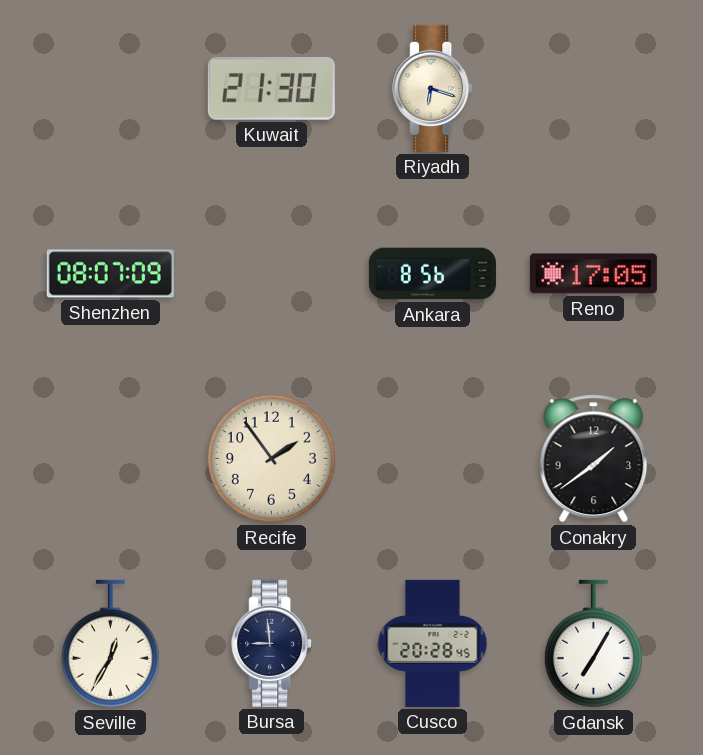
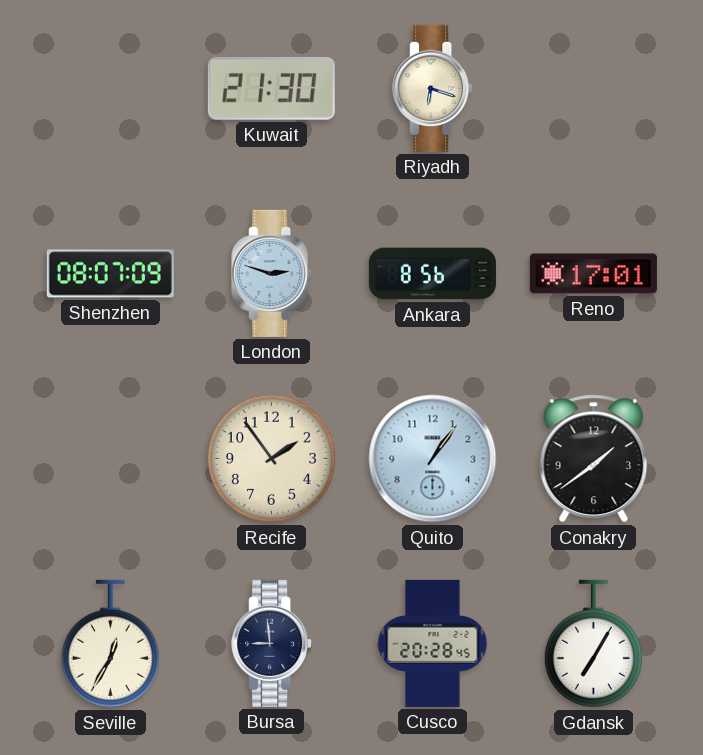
London: none -> 2:48 (272, 273)
Reno: 17:05 -> 17:01 (593, 274)
Quito: none -> 1:06 (433, 459)
